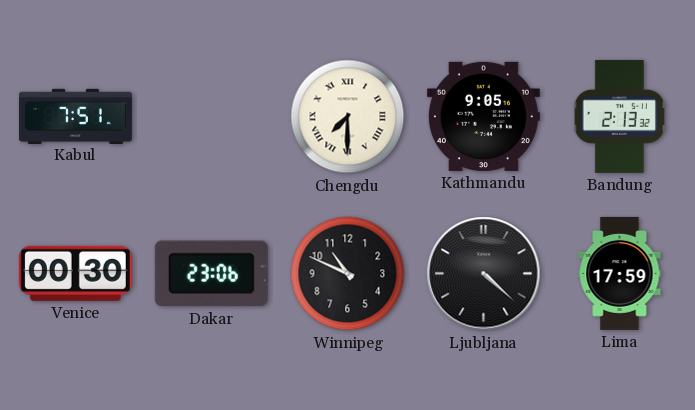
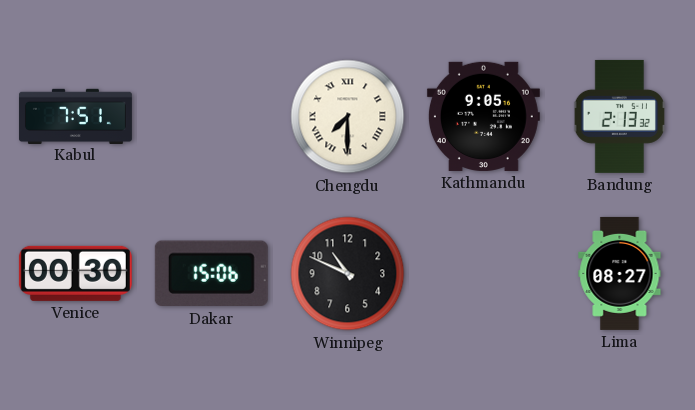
Dakar: 23:06 -> 15:06 (211, 274)
Ljubljana: 4:22 -> none (484, 274)
Lima: 17:59 -> 08:27 (620, 273)
